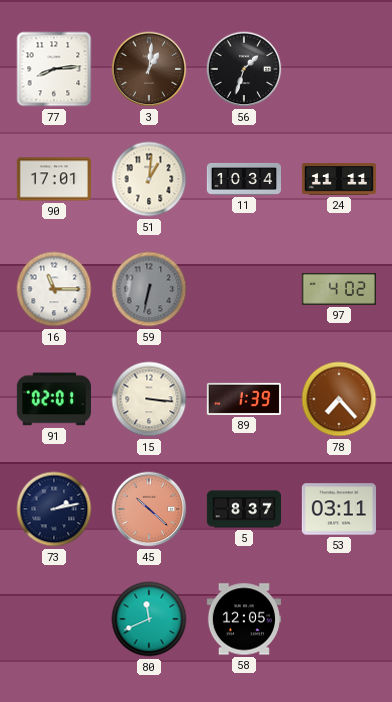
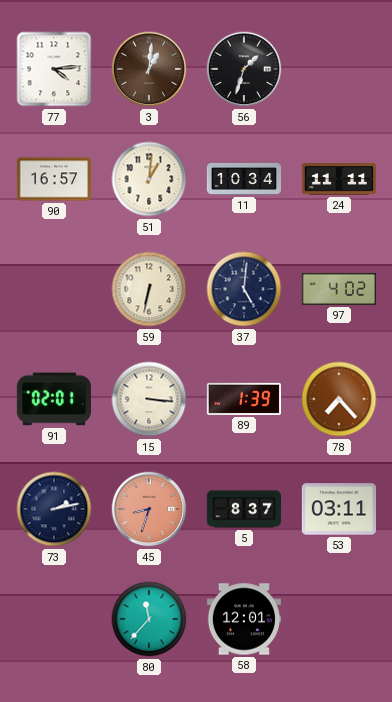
77: 8:14 -> 4:14 (54, 69)
90: 17:01 -> 16:57 (54, 179)
16: 11:15 -> none (54, 289)
59 dial: grey -> cream (149, 289)
37: none -> 5:01 (244, 289)
45: 10:22 -> 8:33 (149, 509)
80: 11:41 -> 11:37 (149, 619)
58: 12:05 -> 12:01 (244, 619)
